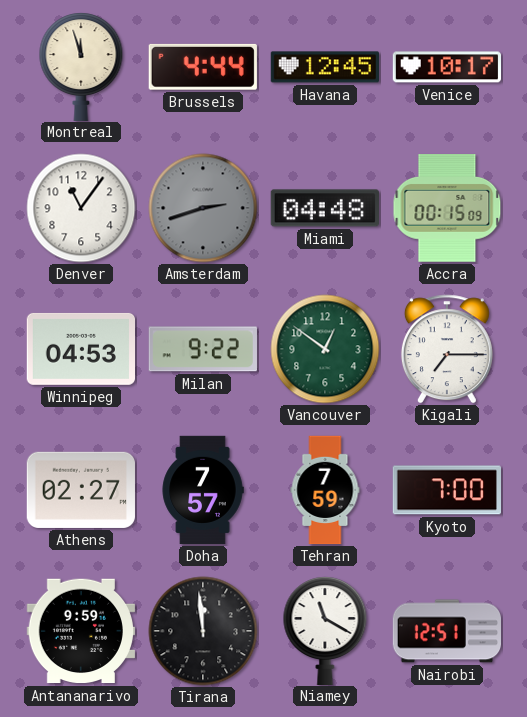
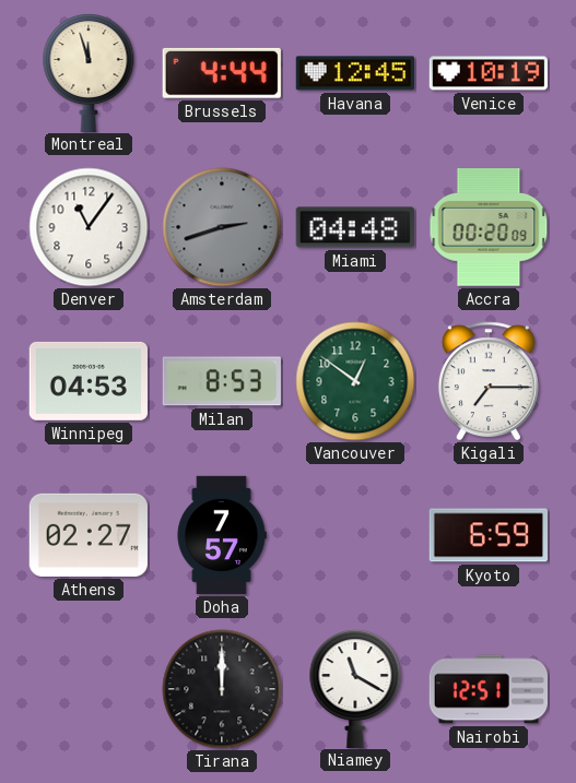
Venice: 10:17 -> 10:19 (487, 73)
Accra: 00:15 -> 00:20 (489, 228)
Milan: 9:22 -> 8:53 (222, 381)
Tehran: 7:59 -> none (325, 490)
Kyoto: 7:00 -> 6:59 (487, 535)
Antananarivo: 9:59 -> none (80, 631)
Tirana: 11:59 -> 12:00 (222, 689)
